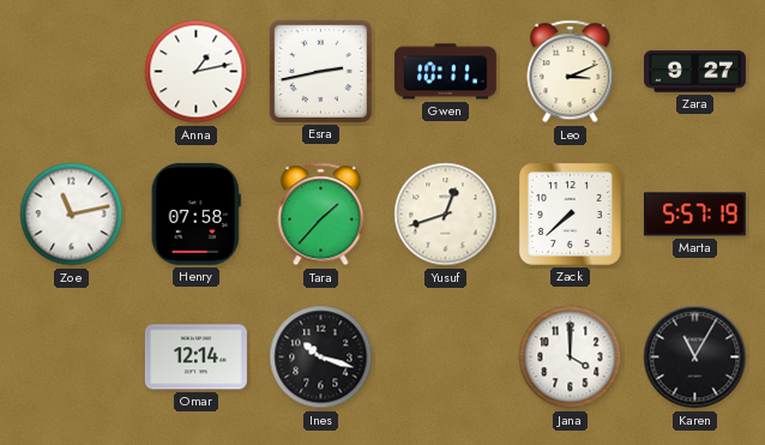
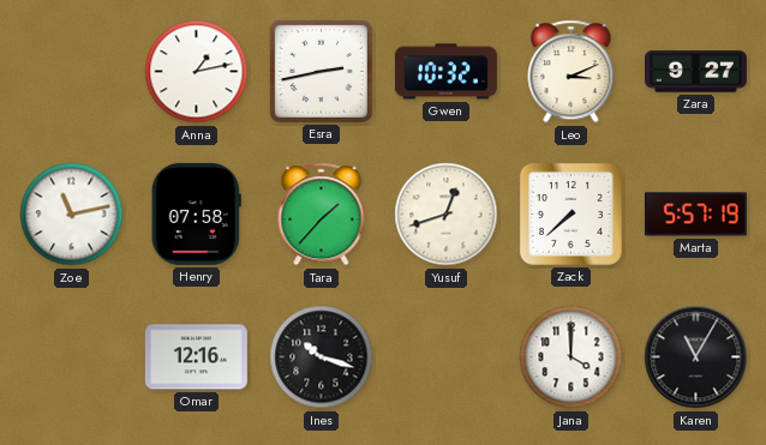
Gwen: 10:11 -> 10:32 (445, 72)
Omar: 12:14 -> 12:16 (196, 357)
